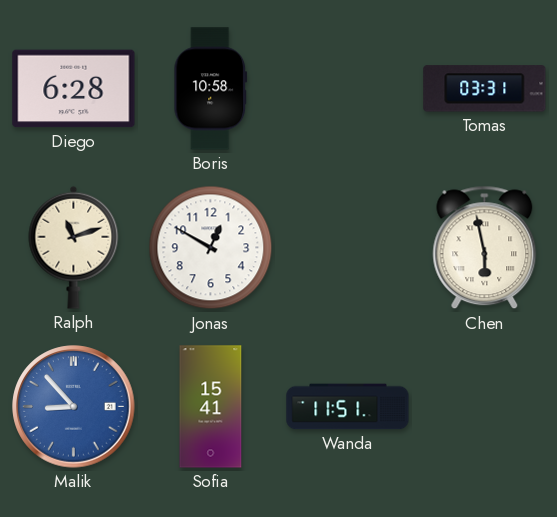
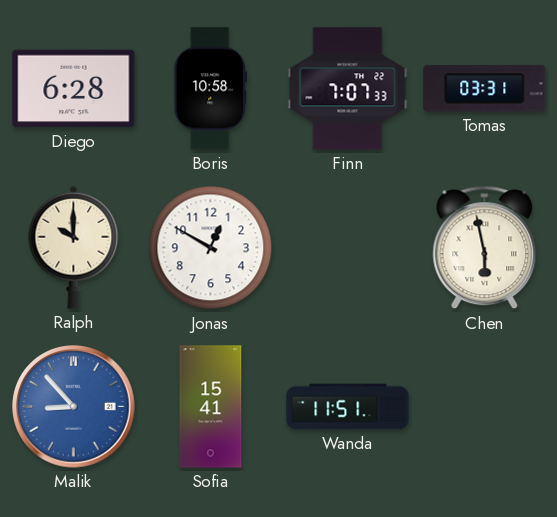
Finn: none -> 7:07 (348, 89)
Ralph: 11:12 -> 10:00 (74, 247)
